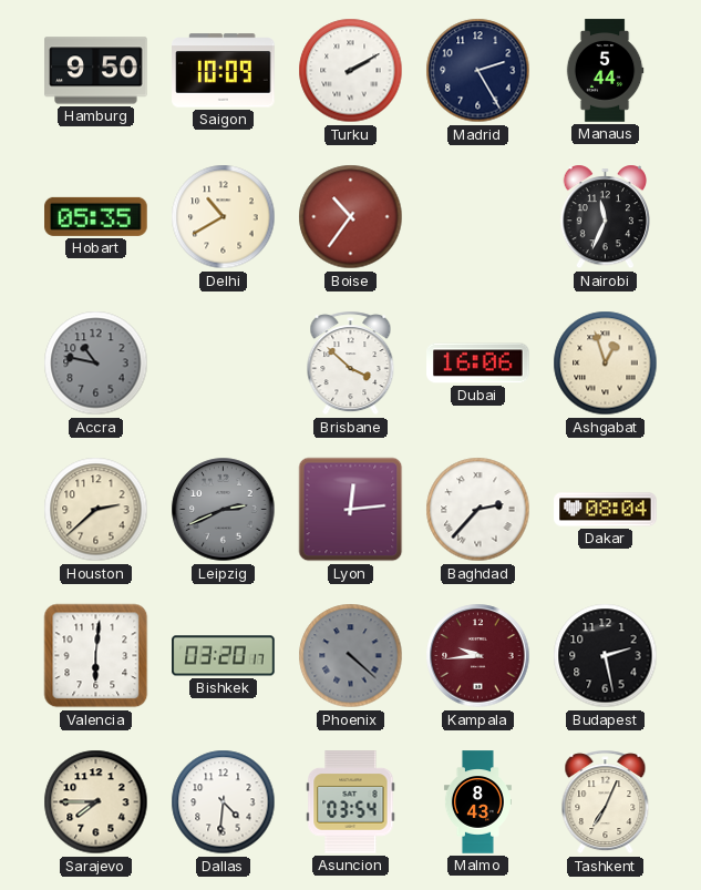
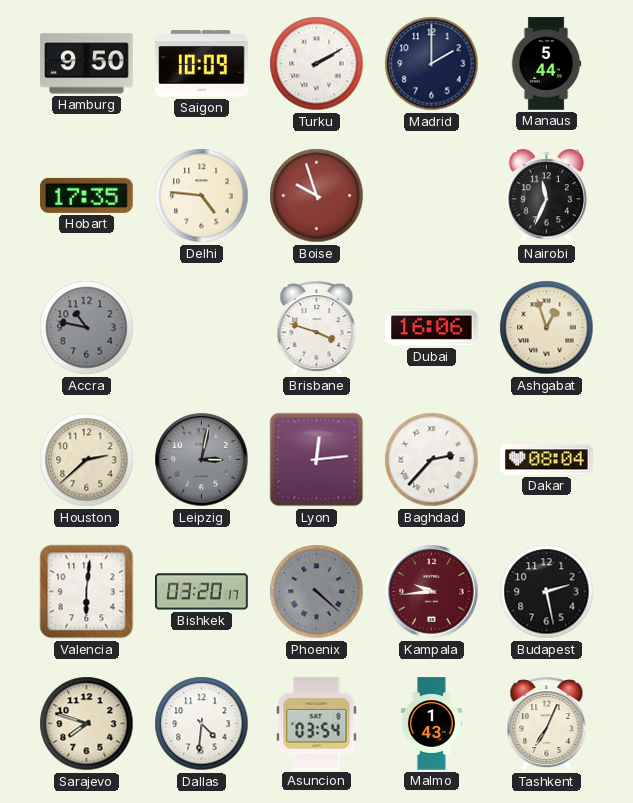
Madrid: 2:25 -> 2:00 (432, 64)
Hobart: 05:35 -> 17:35 (87, 195)
Delhi: 10:40 -> 4:46 (202, 196)
Boise: 10:36 -> 9:57 (317, 196)
Brisbane: 3:52 -> 3:48 (317, 328)
Leipzig: 2:41 -> 3:02 (202, 460)
Sarajevo: 7:45 -> 7:48 (87, 724)
Malmo: 8:43 -> 1:43 (431, 724)
